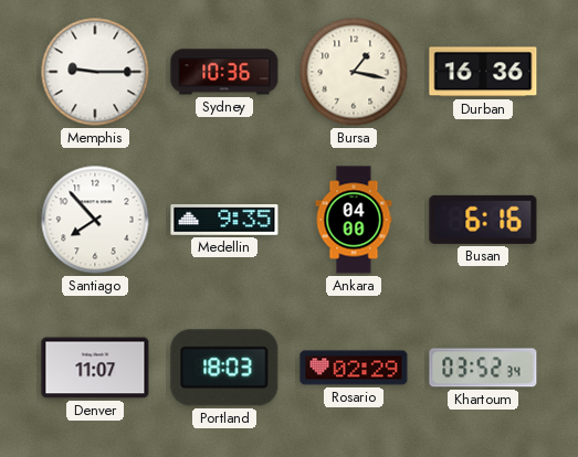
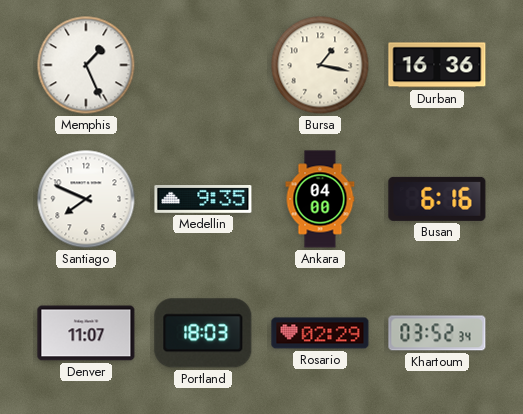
Memphis: 9:15 -> 1:26 (86, 65)
Sydney: 10:36 -> none (224, 72)
Santiago: 7:53 -> 7:49 (86, 199)
